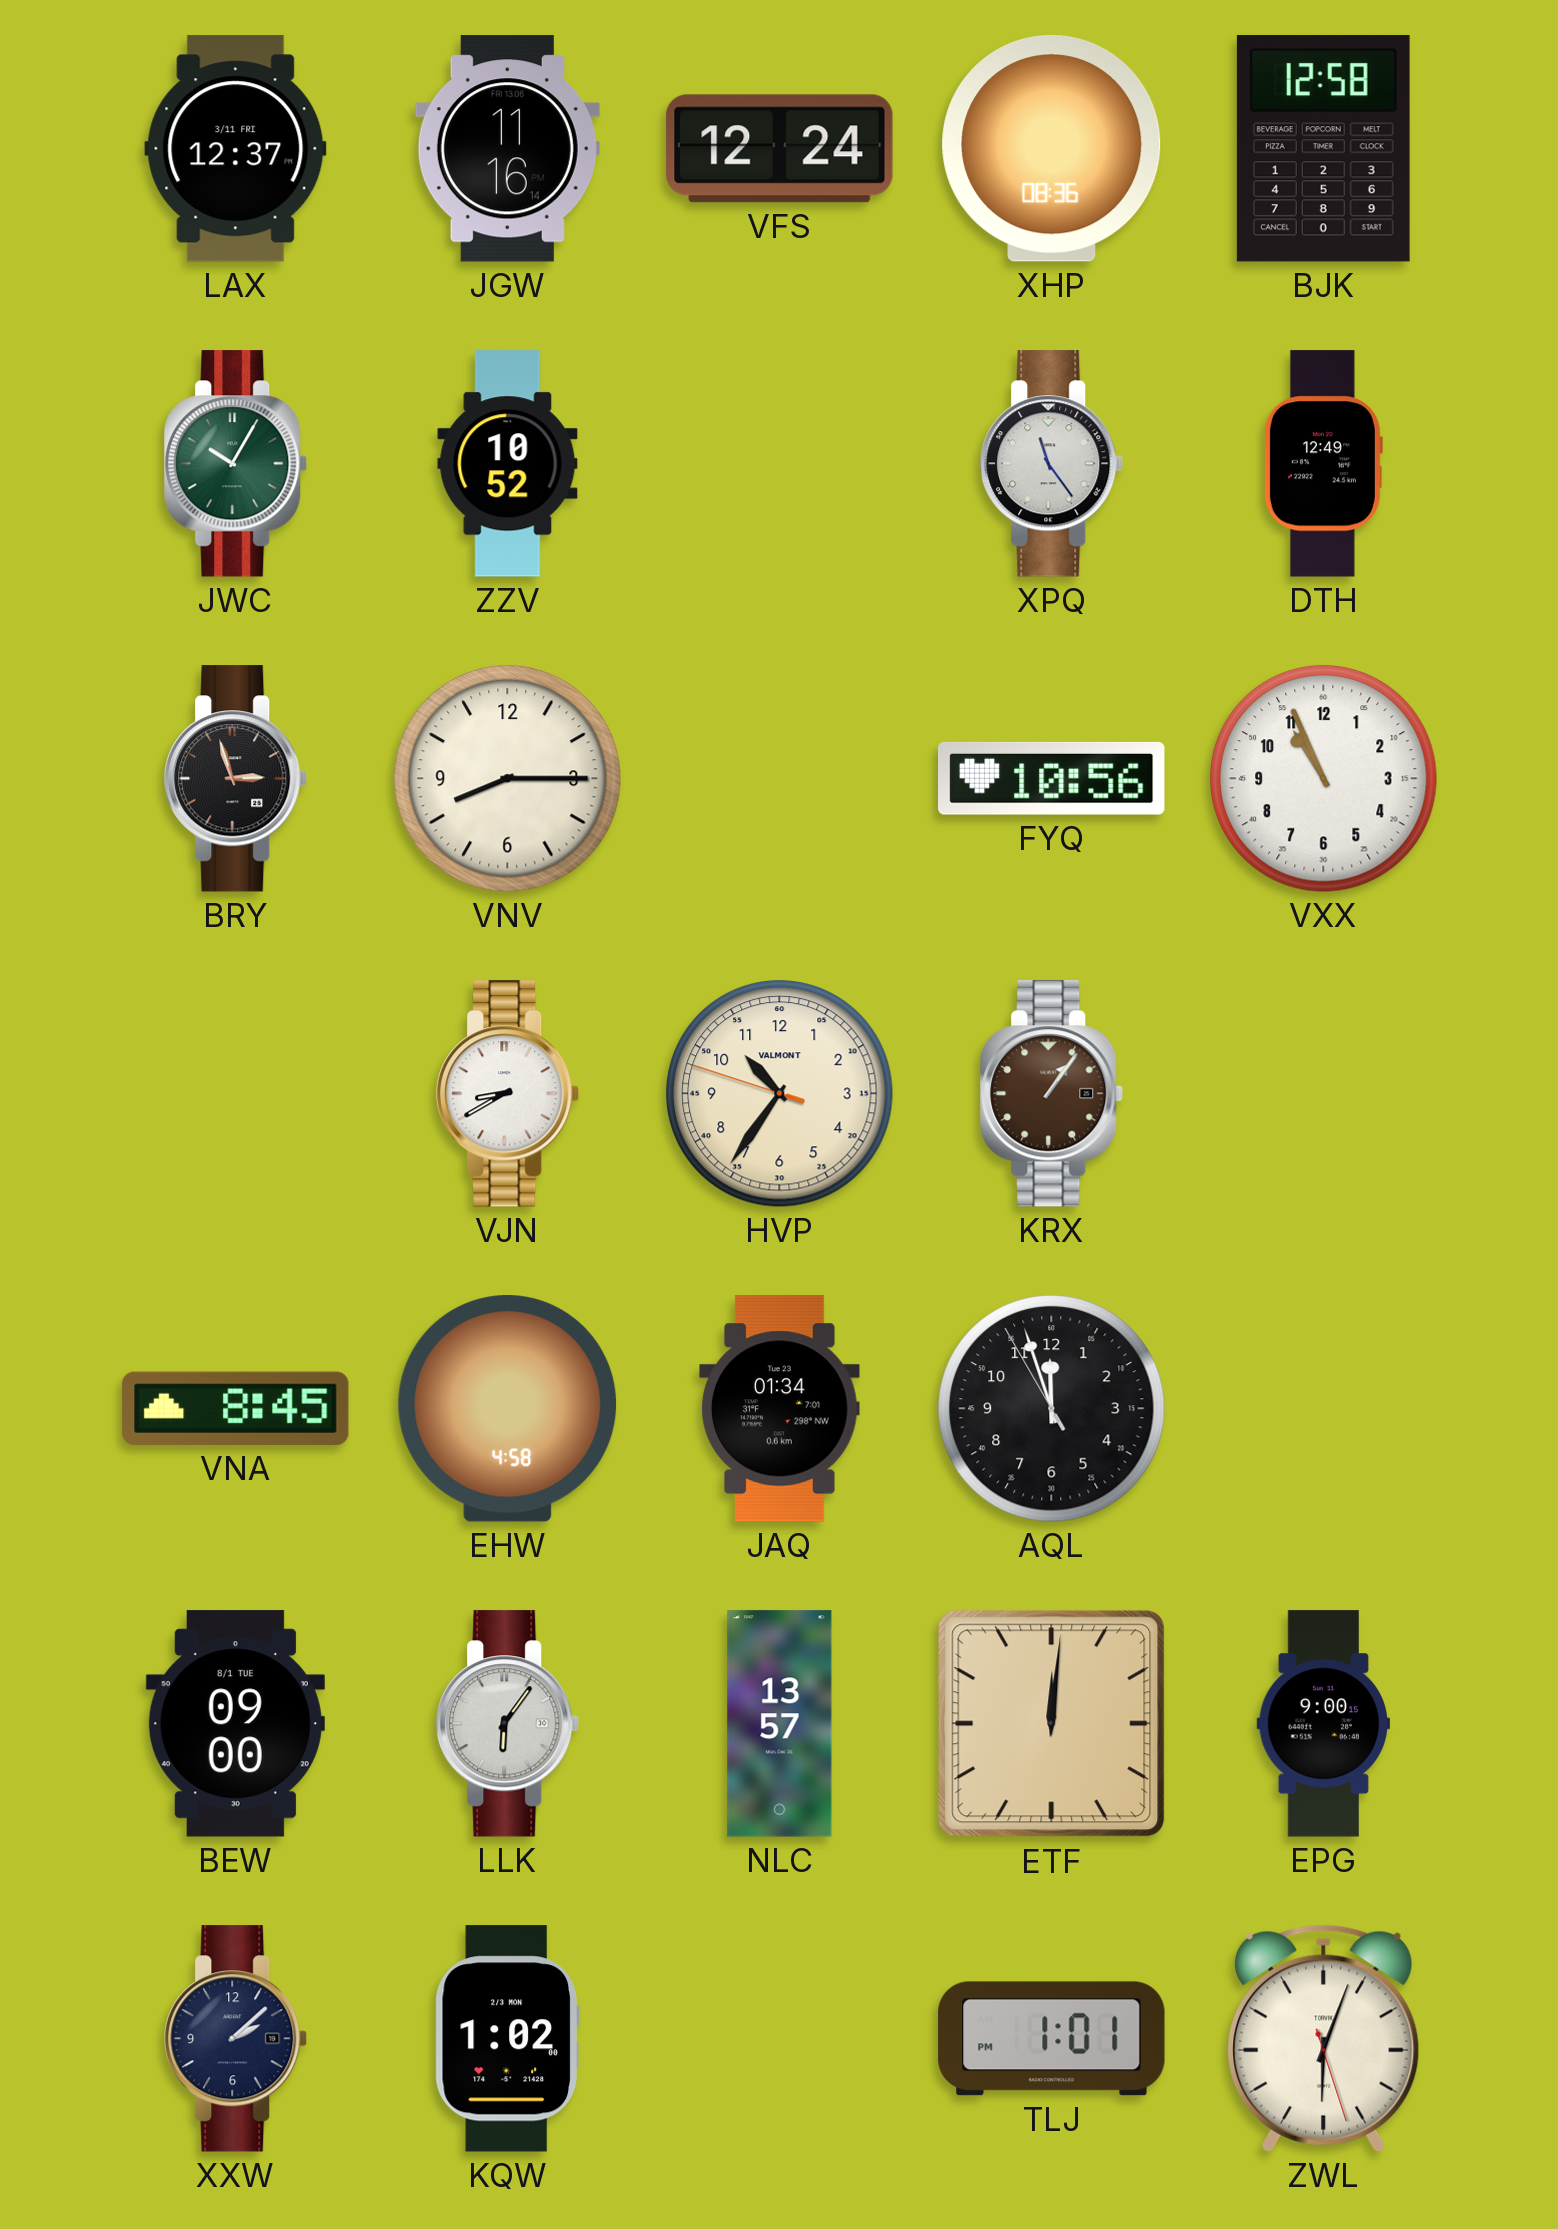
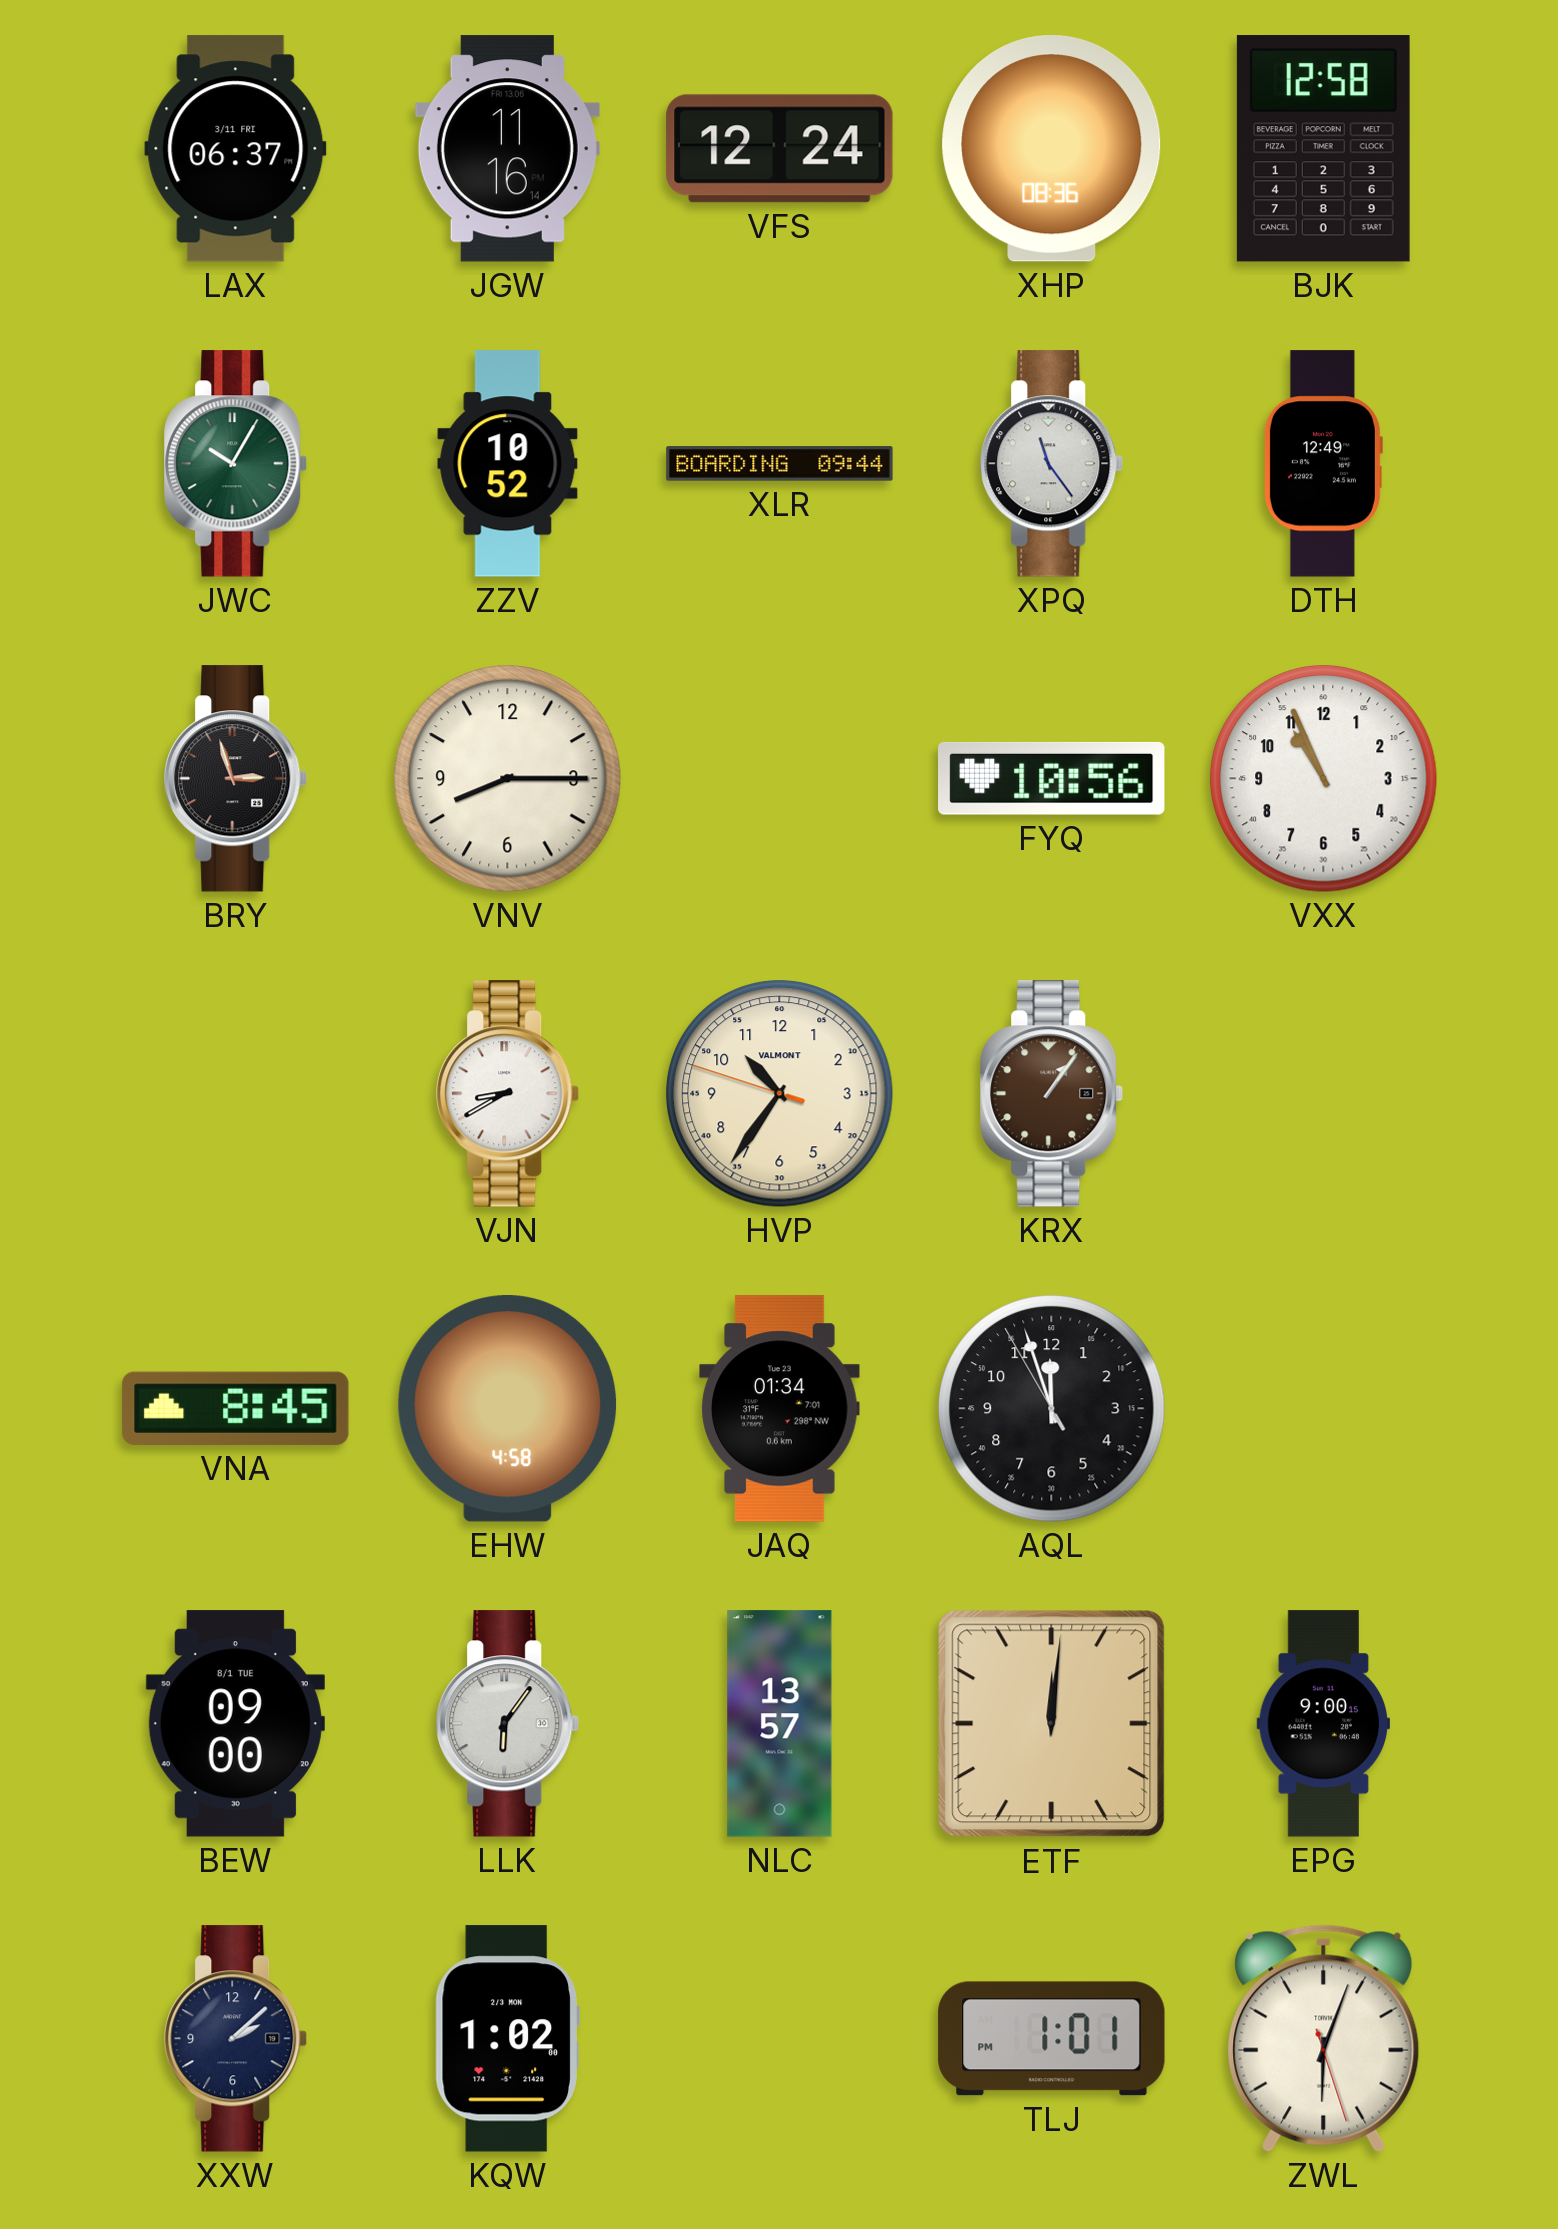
LAX: 12:37 -> 06:37 (236, 149)
XLR: none -> 09:44 (780, 464)
